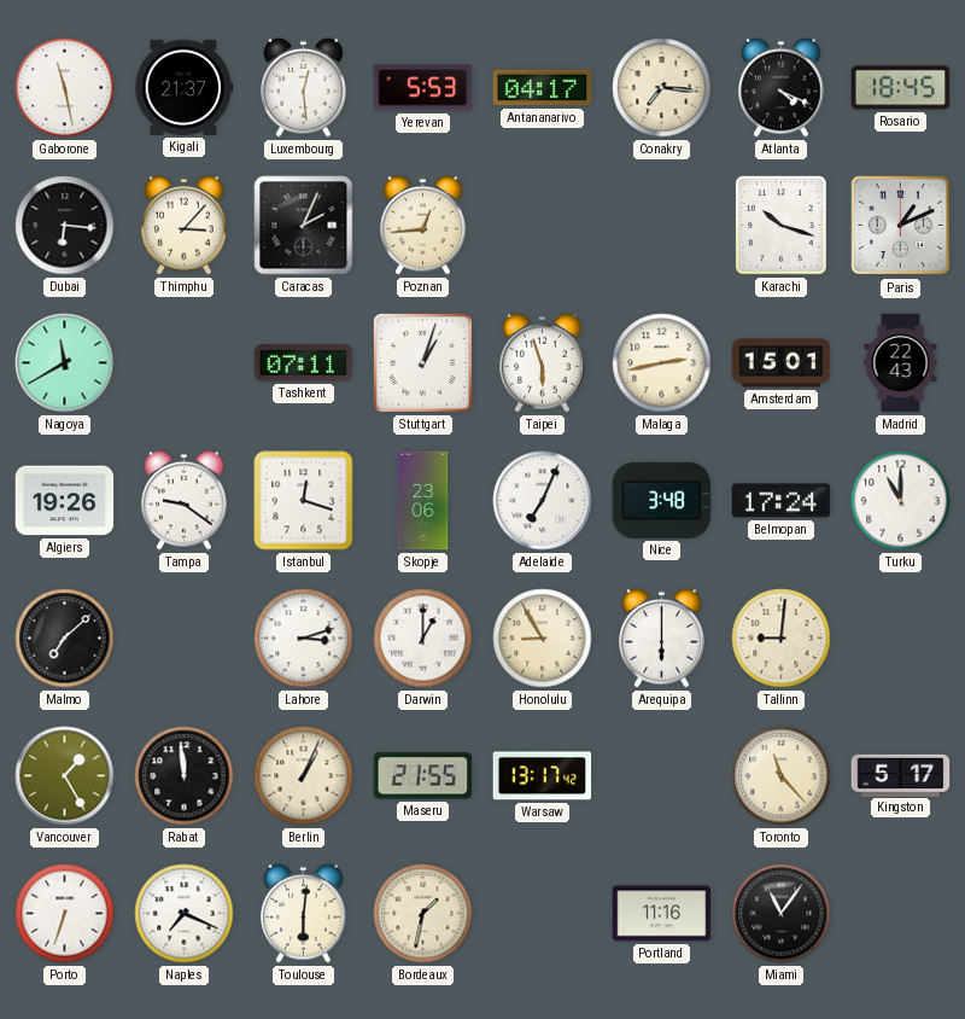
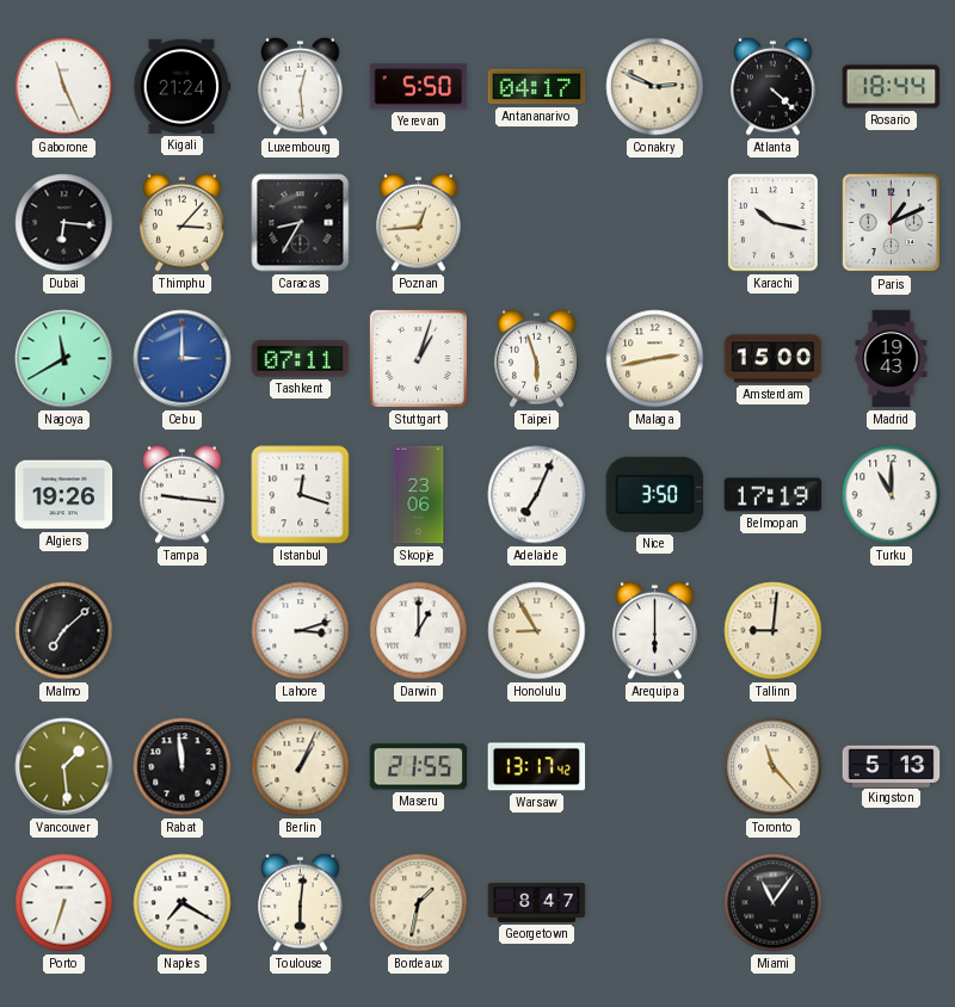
Gaborone: 11:28 -> 11:26 (64, 87)
Kigali: 21:37 -> 21:24 (183, 86)
Yerevan: 5:53 -> 5:50 (419, 87)
Conakry: 7:16 -> 2:49 (655, 87)
Atlanta: 4:19 -> 4:22 (774, 86)
Rosario: 18:45 -> 18:44 (892, 87)
Caracas: 2:04 -> 8:35 (301, 223)
Karachi: 10:18 -> 10:17 (774, 223)
Cebu: none -> 3:00 (183, 359)
Amsterdam: 15:01 -> 15:00 (774, 359)
Madrid: 22:43 -> 19:43 (892, 359)
Tampa: 9:21 -> 9:16 (183, 494)
Nice: 3:48 -> 3:50 (655, 494)
Belmopan: 17:24 -> 17:19 (774, 495)
Vancouver: 1:25 -> 1:29 (64, 767)
Kingston: 5:17 -> 5:13 (892, 766)
Naples: 7:19 -> 7:20 (183, 903)
Georgetown: none -> 8:47 (537, 902)
Portland: 11:16 -> none (662, 914)
